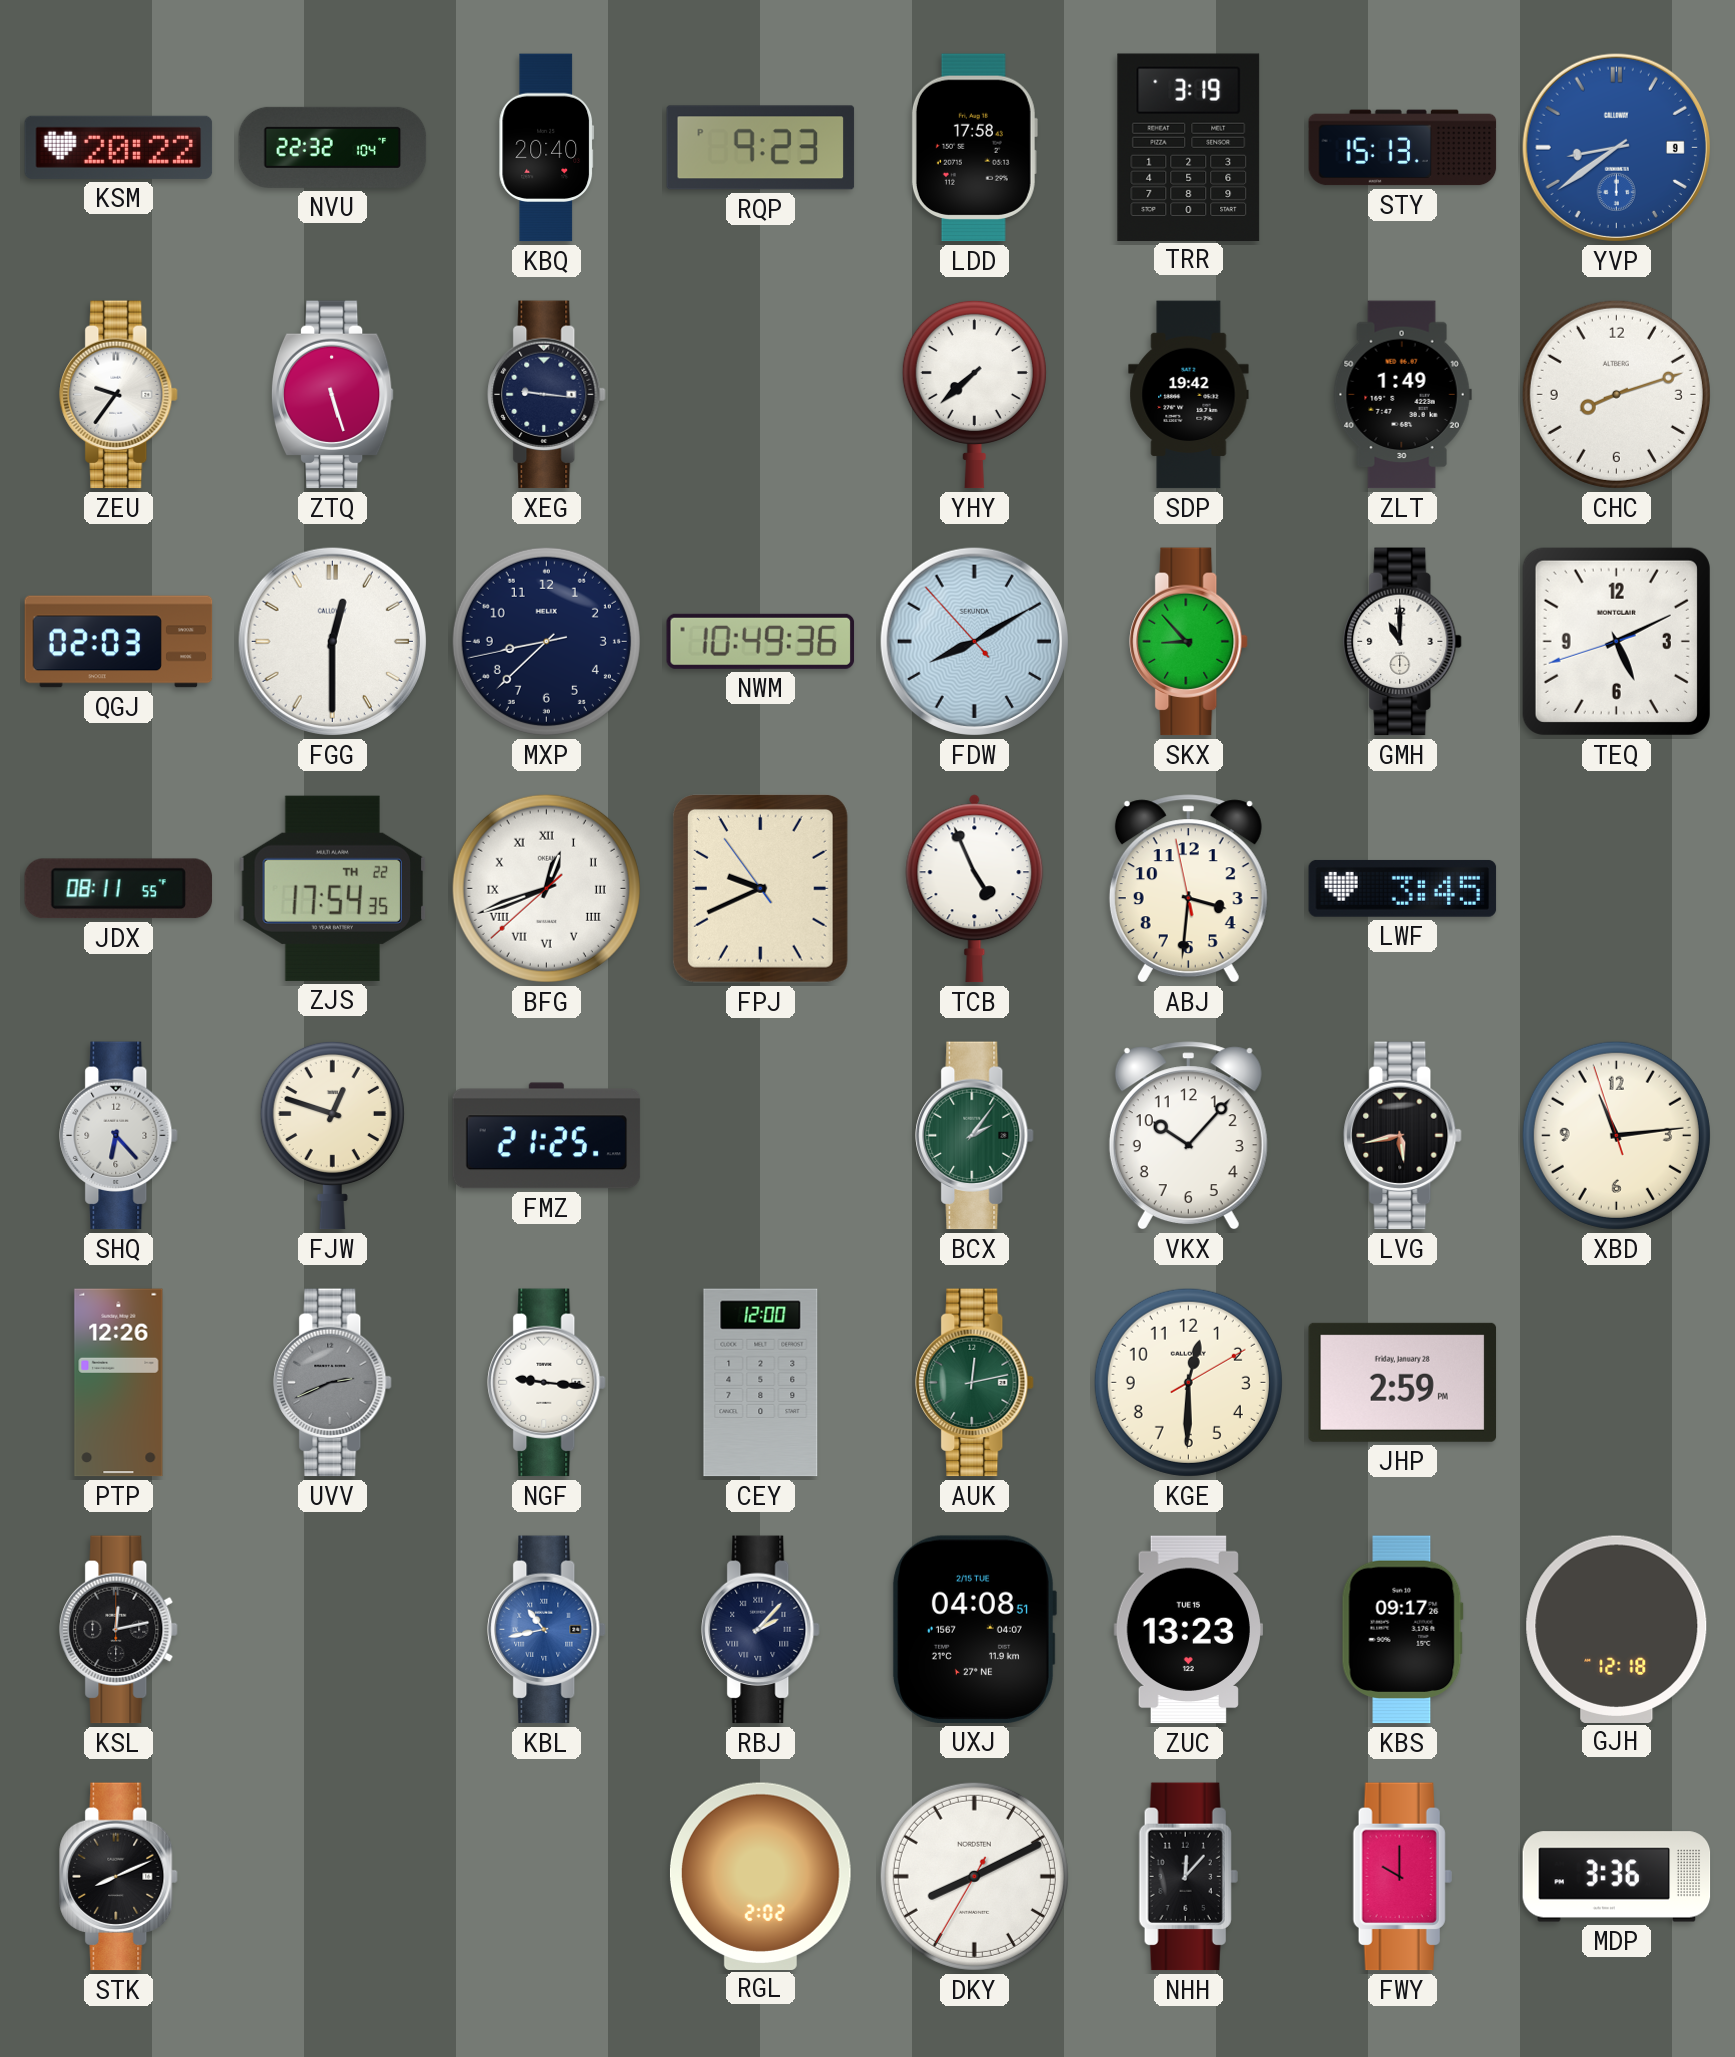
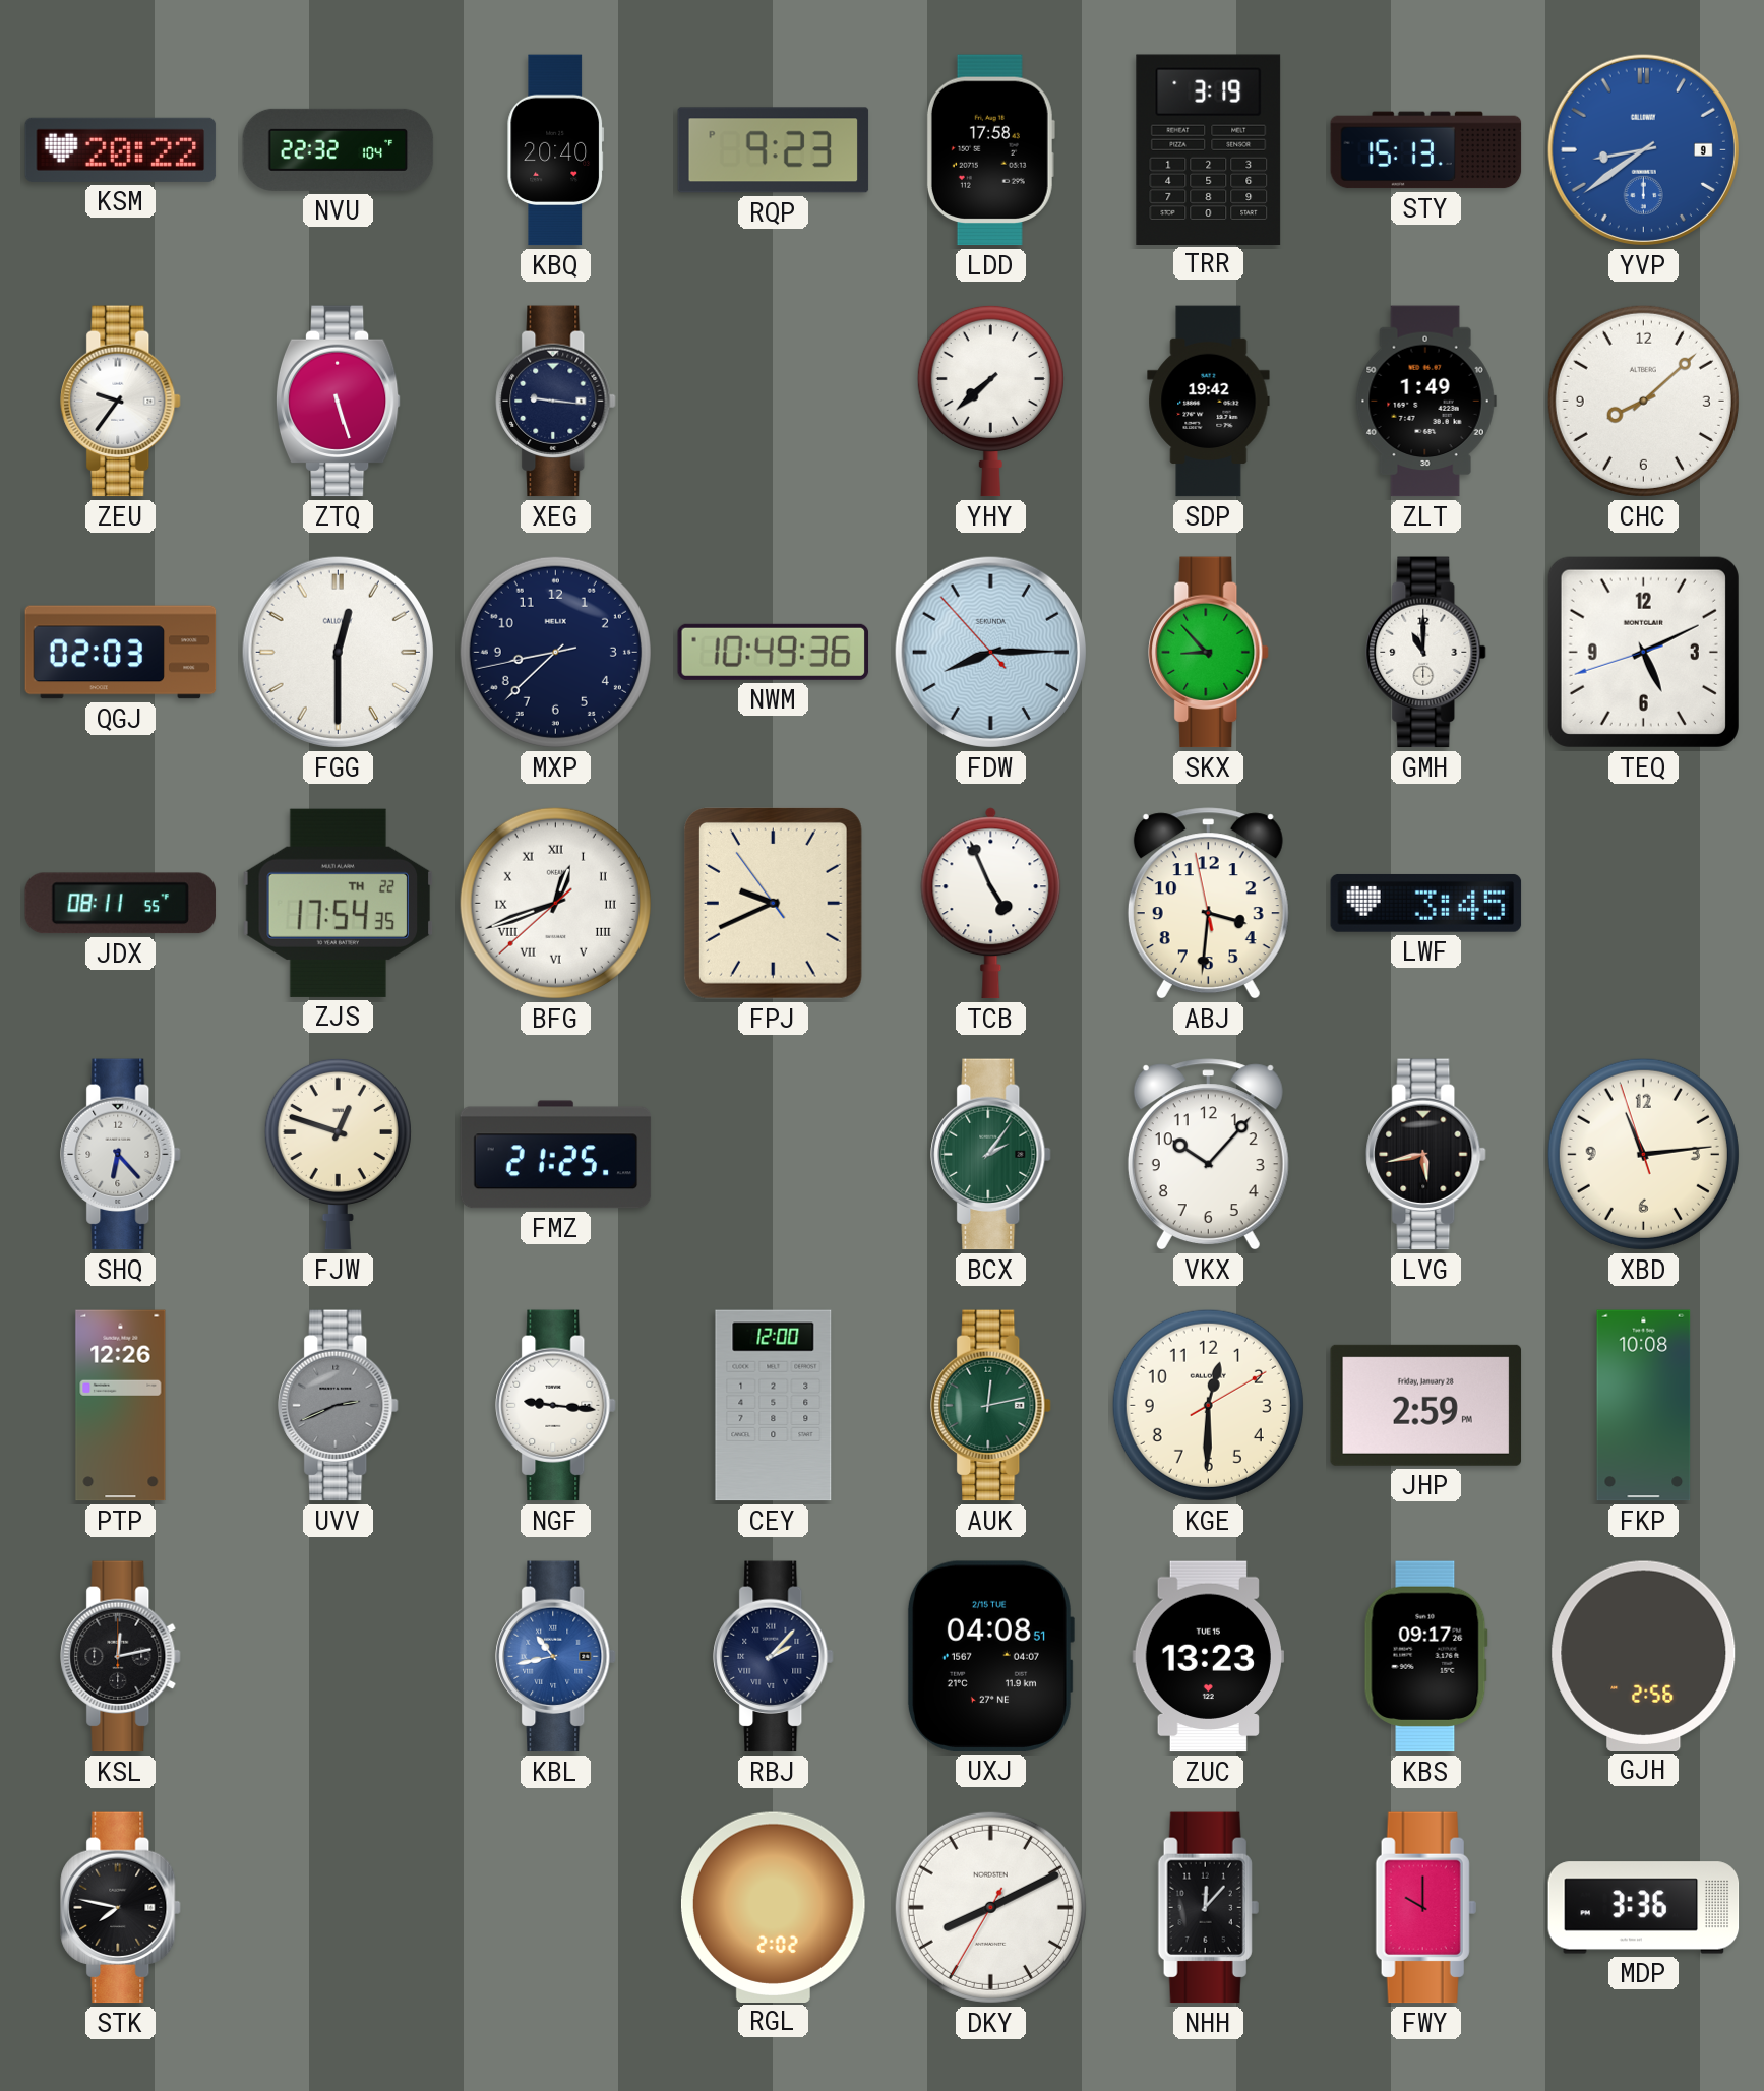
CHC: 8:12 -> 8:08 (1643, 401)
FDW: 8:09 -> 8:14 (990, 652)
FKP: none -> 10:08 (1644, 1406)
GJH: 12:18 -> 2:56 (1644, 1656)
STK: 8:11 -> 7:47 (121, 1908)
